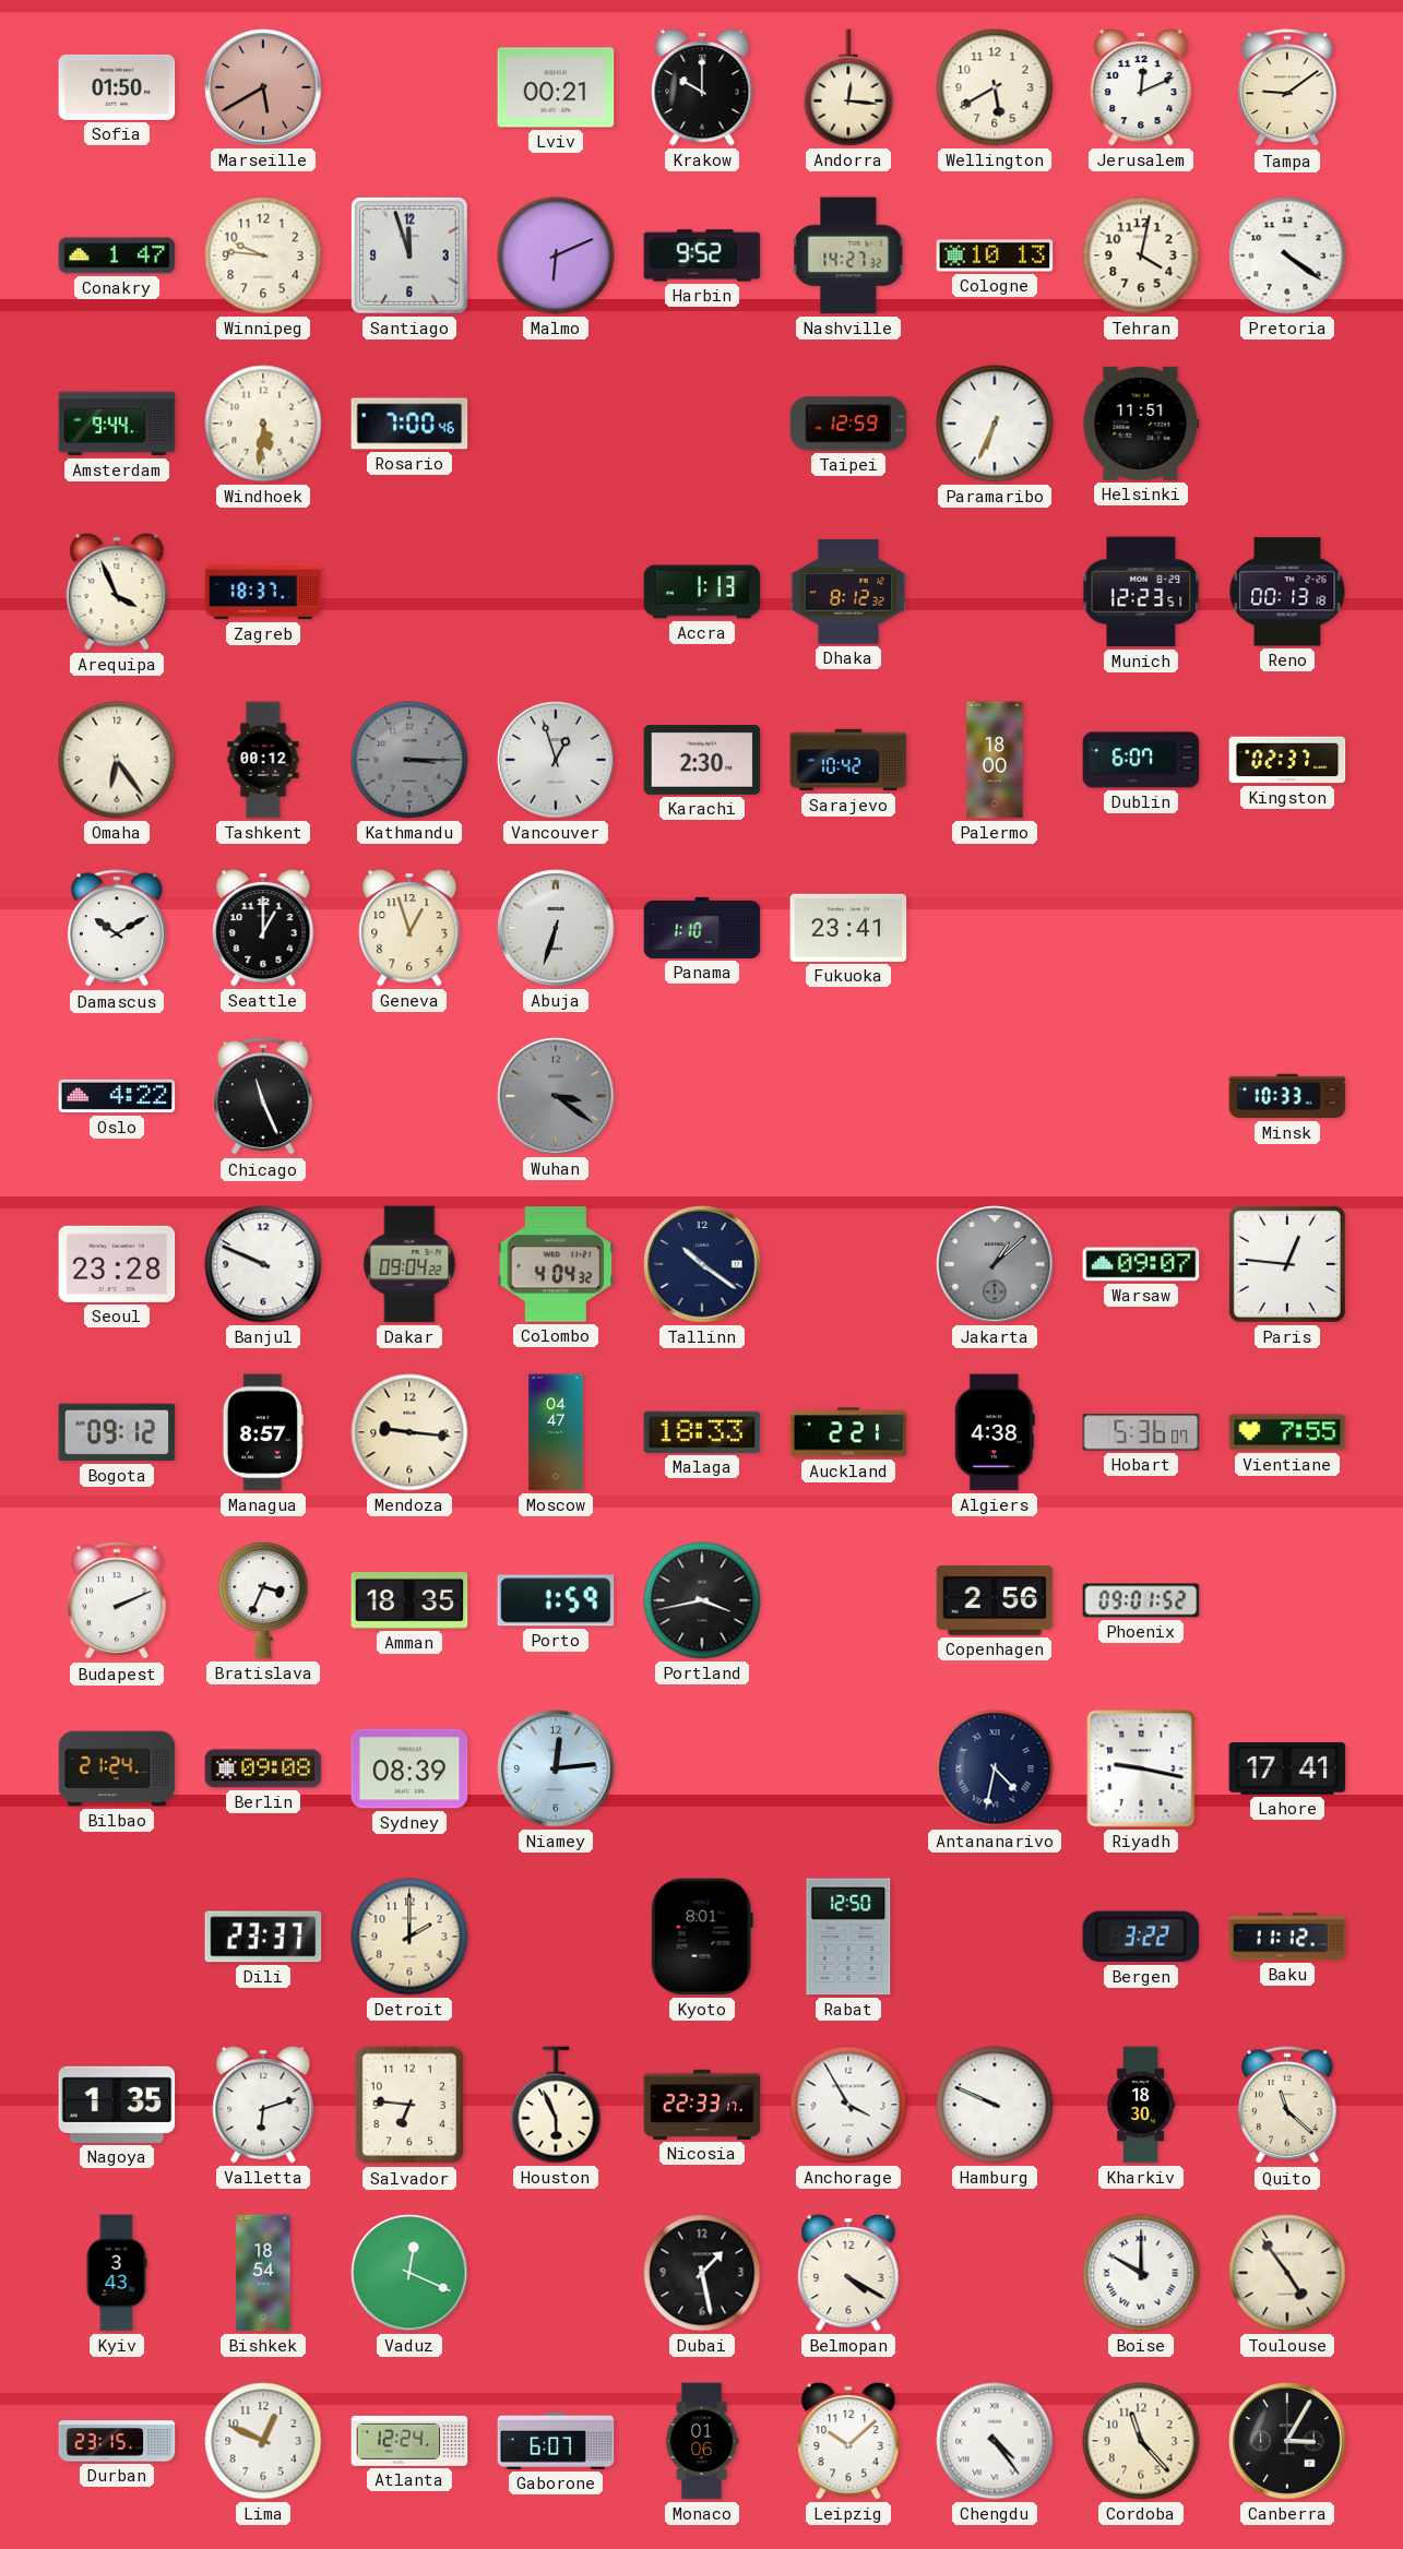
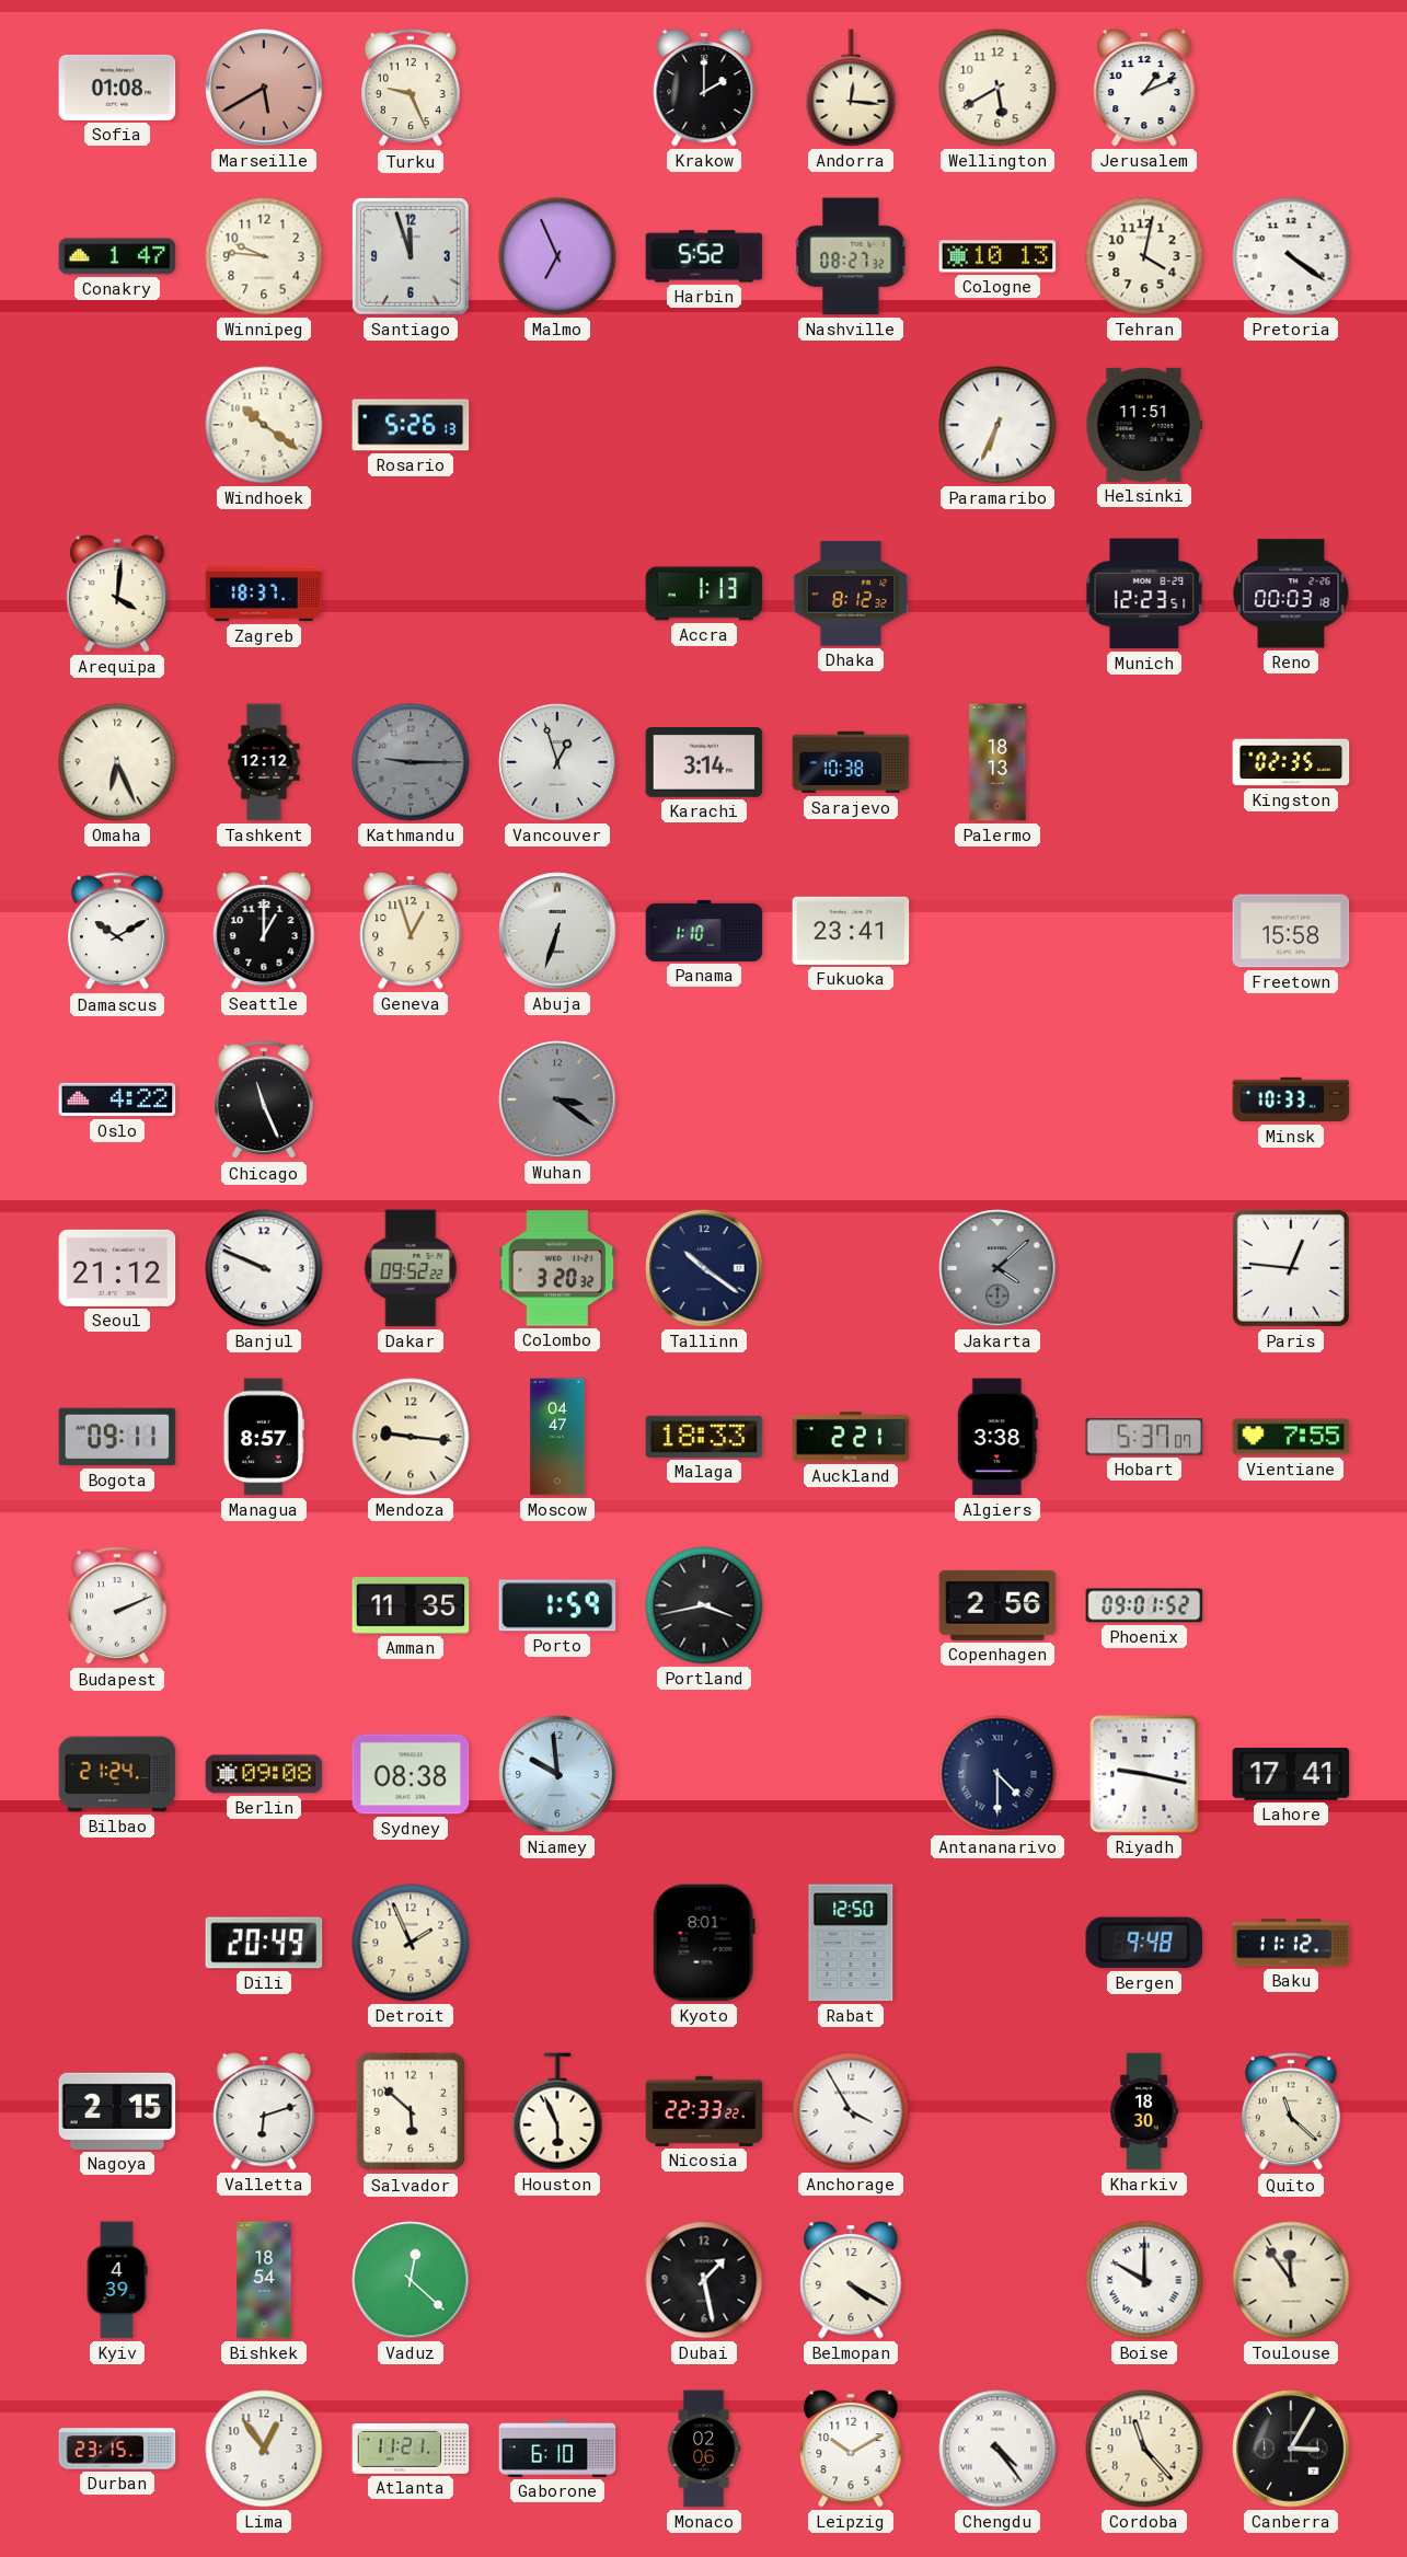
Sofia: 01:50 -> 01:08 (117, 88)
Turku: none -> 9:26 (412, 89)
Lviv: 00:21 -> none (556, 87)
Krakow: 10:00 -> 2:00 (704, 88)
Jerusalem: 12:11 -> 1:11 (1144, 88)
Tampa: 9:09 -> none (1288, 88)
Malmo: 6:11 -> 6:56 (557, 256)
Harbin: 9:52 -> 5:52 (704, 256)
Nashville: 14:27 -> 08:27 (851, 256)
Amsterdam: 9:44 -> none (117, 424)
Windhoek: 5:31 -> 10:21 (264, 425)
Rosario: 7:00 -> 5:26 (411, 425)
Taipei: 12:59 -> none (848, 424)
Arequipa: 3:56 -> 4:01 (117, 594)
Reno: 00:13 -> 00:03 (1291, 594)
Omaha: 6:24 -> 6:26 (117, 762)
Tashkent: 00:12 -> 12:12 (264, 762)
Kathmandu: 3:15 -> 9:15 (411, 762)
Karachi: 2:30 -> 3:14 (704, 763)
Sarajevo: 10:42 -> 10:38 (851, 762)
Palermo: 18:00 -> 18:13 (997, 762)
Dublin: 6:07 -> none (1141, 760)
Kingston: 02:37 -> 02:35 (1291, 762)
Freetown: none -> 15:58 (1291, 931)
Seoul: 23:28 -> 21:12 (117, 1268)
Dakar: 09:04 -> 09:52 (411, 1268)
Colombo: 4:04 -> 3:20 (557, 1268)
Jakarta: 1:08 -> 4:08 (997, 1268)
Warsaw: 09:07 -> none (1141, 1264)
Bogota: 09:12 -> 09:11 (117, 1437)
Algiers: 4:38 -> 3:38 (997, 1437)
Hobart: 5:36 -> 5:37 (1144, 1437)
Bratislava: 3:34 -> none (263, 1600)
Amman: 18:35 -> 11:35 (411, 1606)
Sydney: 08:39 -> 08:38 (411, 1774)
Niamey: 12:14 -> 9:59 (557, 1774)
Antananarivo: 4:32 -> 4:30 (997, 1774)
Dili: 23:37 -> 20:49 (264, 1943)
Detroit: 2:00 -> 1:56 (411, 1943)
Bergen: 3:22 -> 9:48 (1144, 1943)
Nagoya: 1:35 -> 2:15 (117, 2111)
Salvador: 6:46 -> 5:52 (411, 2111)
Nicosia: 22:33:17 -> 22:33:22 (704, 2111)
Hamburg: 9:49 -> none (995, 2105)
Kyiv: 3:43 -> 4:39 (117, 2280)
Vaduz: 12:19 -> 12:22 (411, 2280)
Toulouse: 4:54 -> 11:54 (1291, 2280)
Lima: 12:49 -> 12:54 (264, 2449)
Atlanta: 12:24 -> 11:21 (411, 2449)
Gaborone: 6:07 -> 6:10 (557, 2449)
Monaco: 01:06 -> 02:06 (704, 2449)
Leipzig: 10:08 -> 10:10 (851, 2449)
